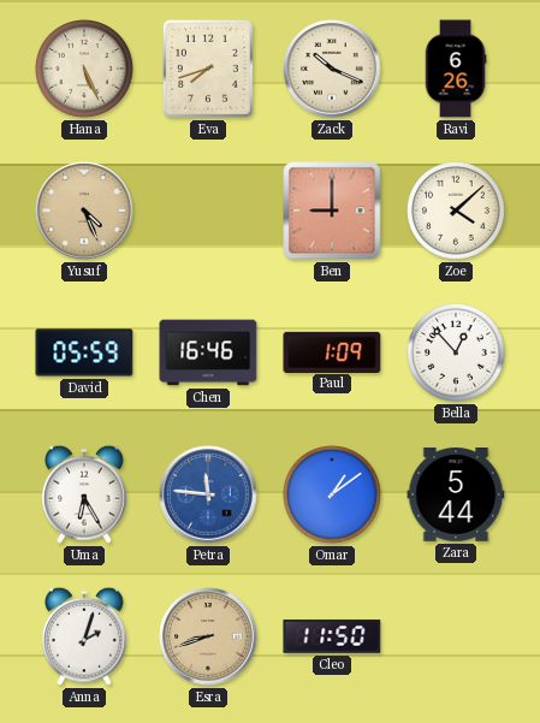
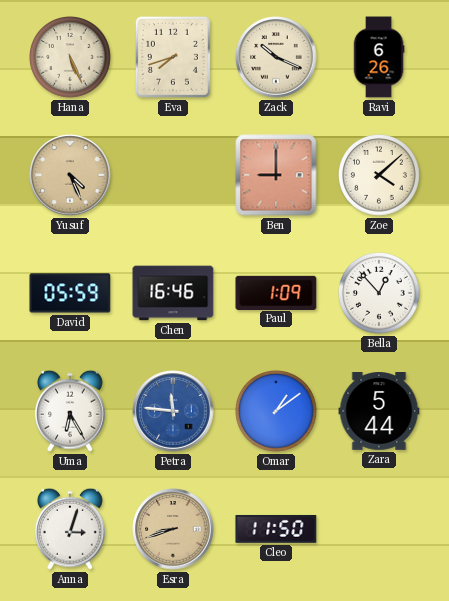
Anna: 2:03 -> 3:03 (70, 529)
